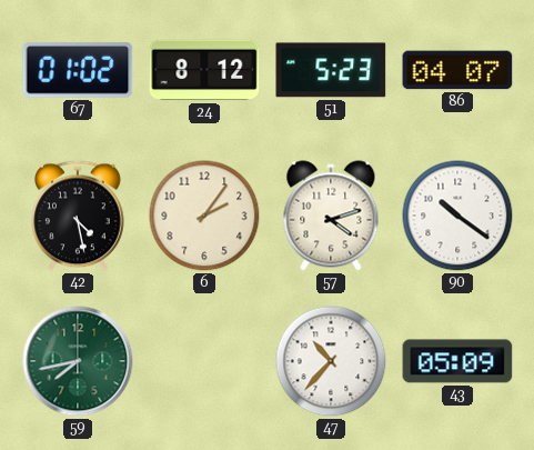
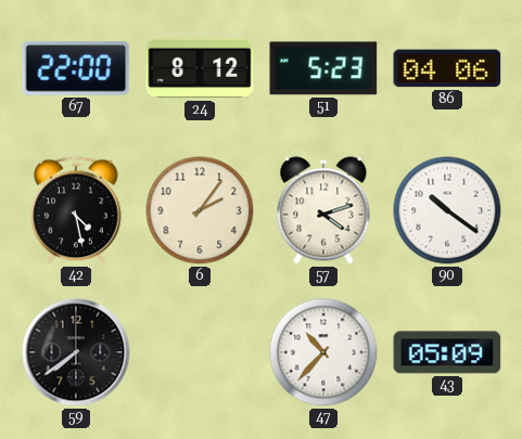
67: 01:02 -> 22:00 (76, 68)
86: 04:07 -> 04:06 (447, 68)
59: 7:43 -> 7:39 (76, 352)
59 dial: green -> black (76, 352)
